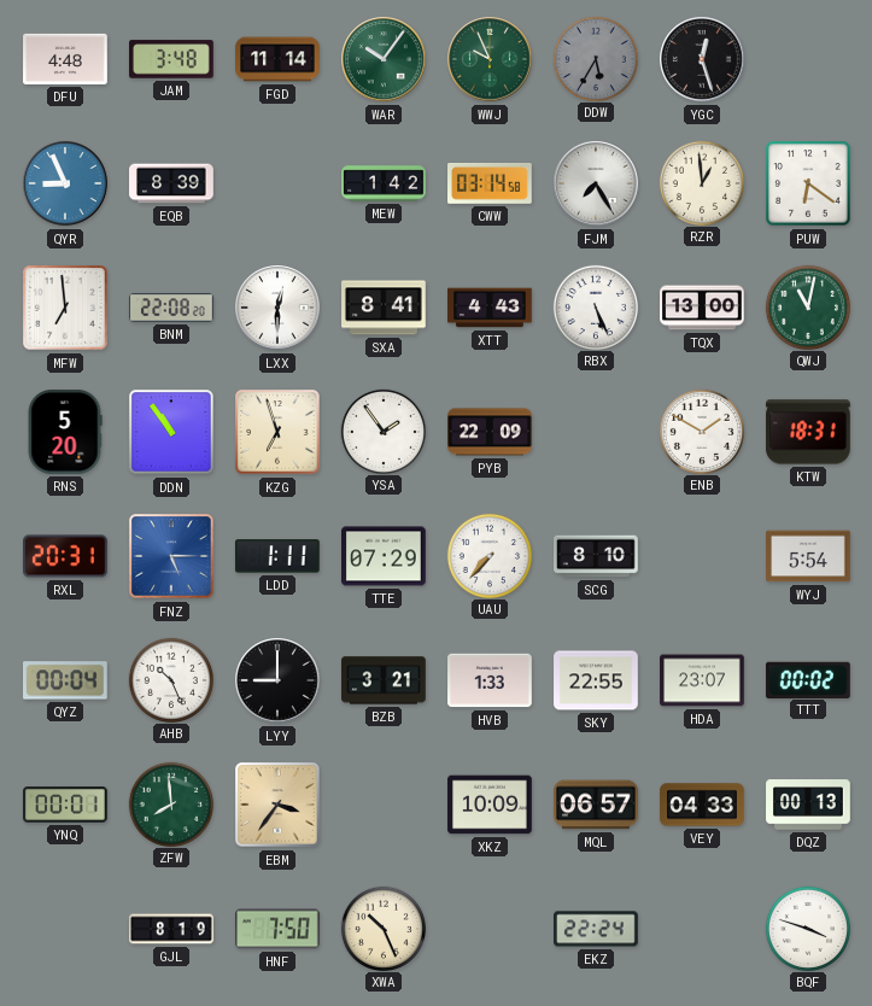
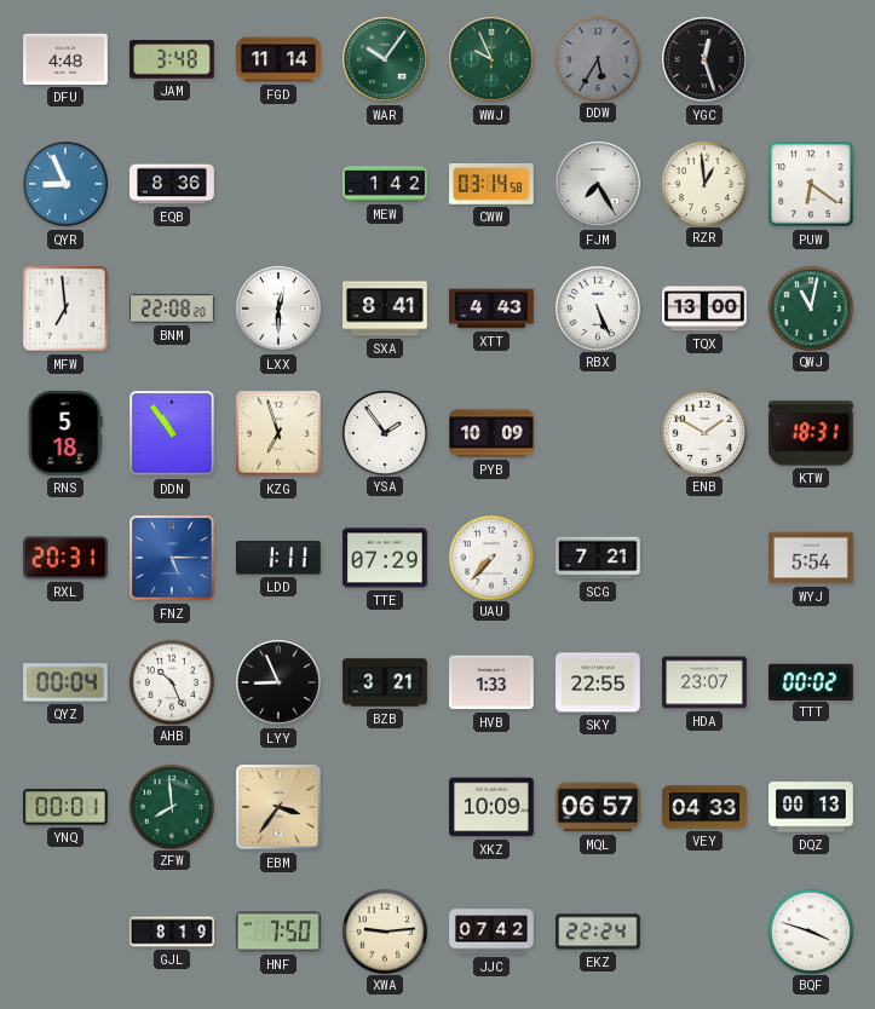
EQB: 8:39 -> 8:36 (172, 184)
RNS: 5:20 -> 5:18 (65, 434)
PYB: 22:09 -> 10:09 (491, 433)
SCG: 8:10 -> 7:21 (598, 558)
LYY: 9:00 -> 8:56 (278, 682)
XWA: 10:26 -> 9:14 (384, 930)
JJC: none -> 07:42 (491, 932)
